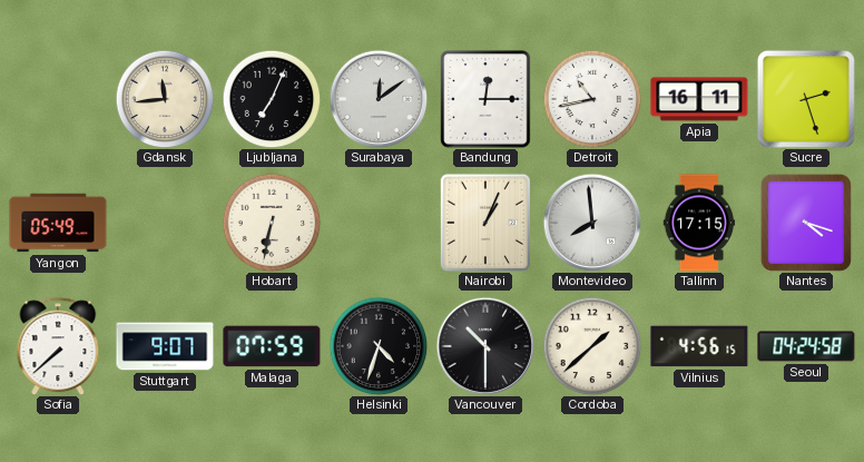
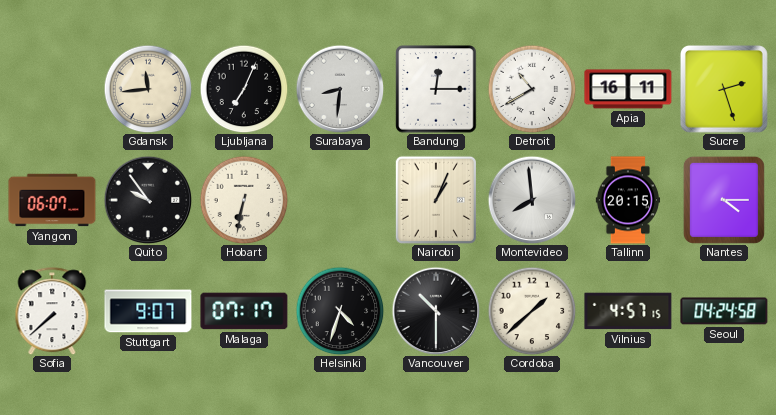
Surabaya: 12:09 -> 8:31 (340, 89)
Detroit: 10:43 -> 10:40 (532, 89)
Yangon: 05:49 -> 06:07 (52, 200)
Quito: none -> 9:54 (148, 200)
Tallinn: 17:15 -> 20:15 (628, 200)
Nantes: 4:18 -> 4:15 (724, 200)
Malaga: 07:59 -> 07:17 (244, 311)
Vilnius: 4:56 -> 4:57 (628, 311)
